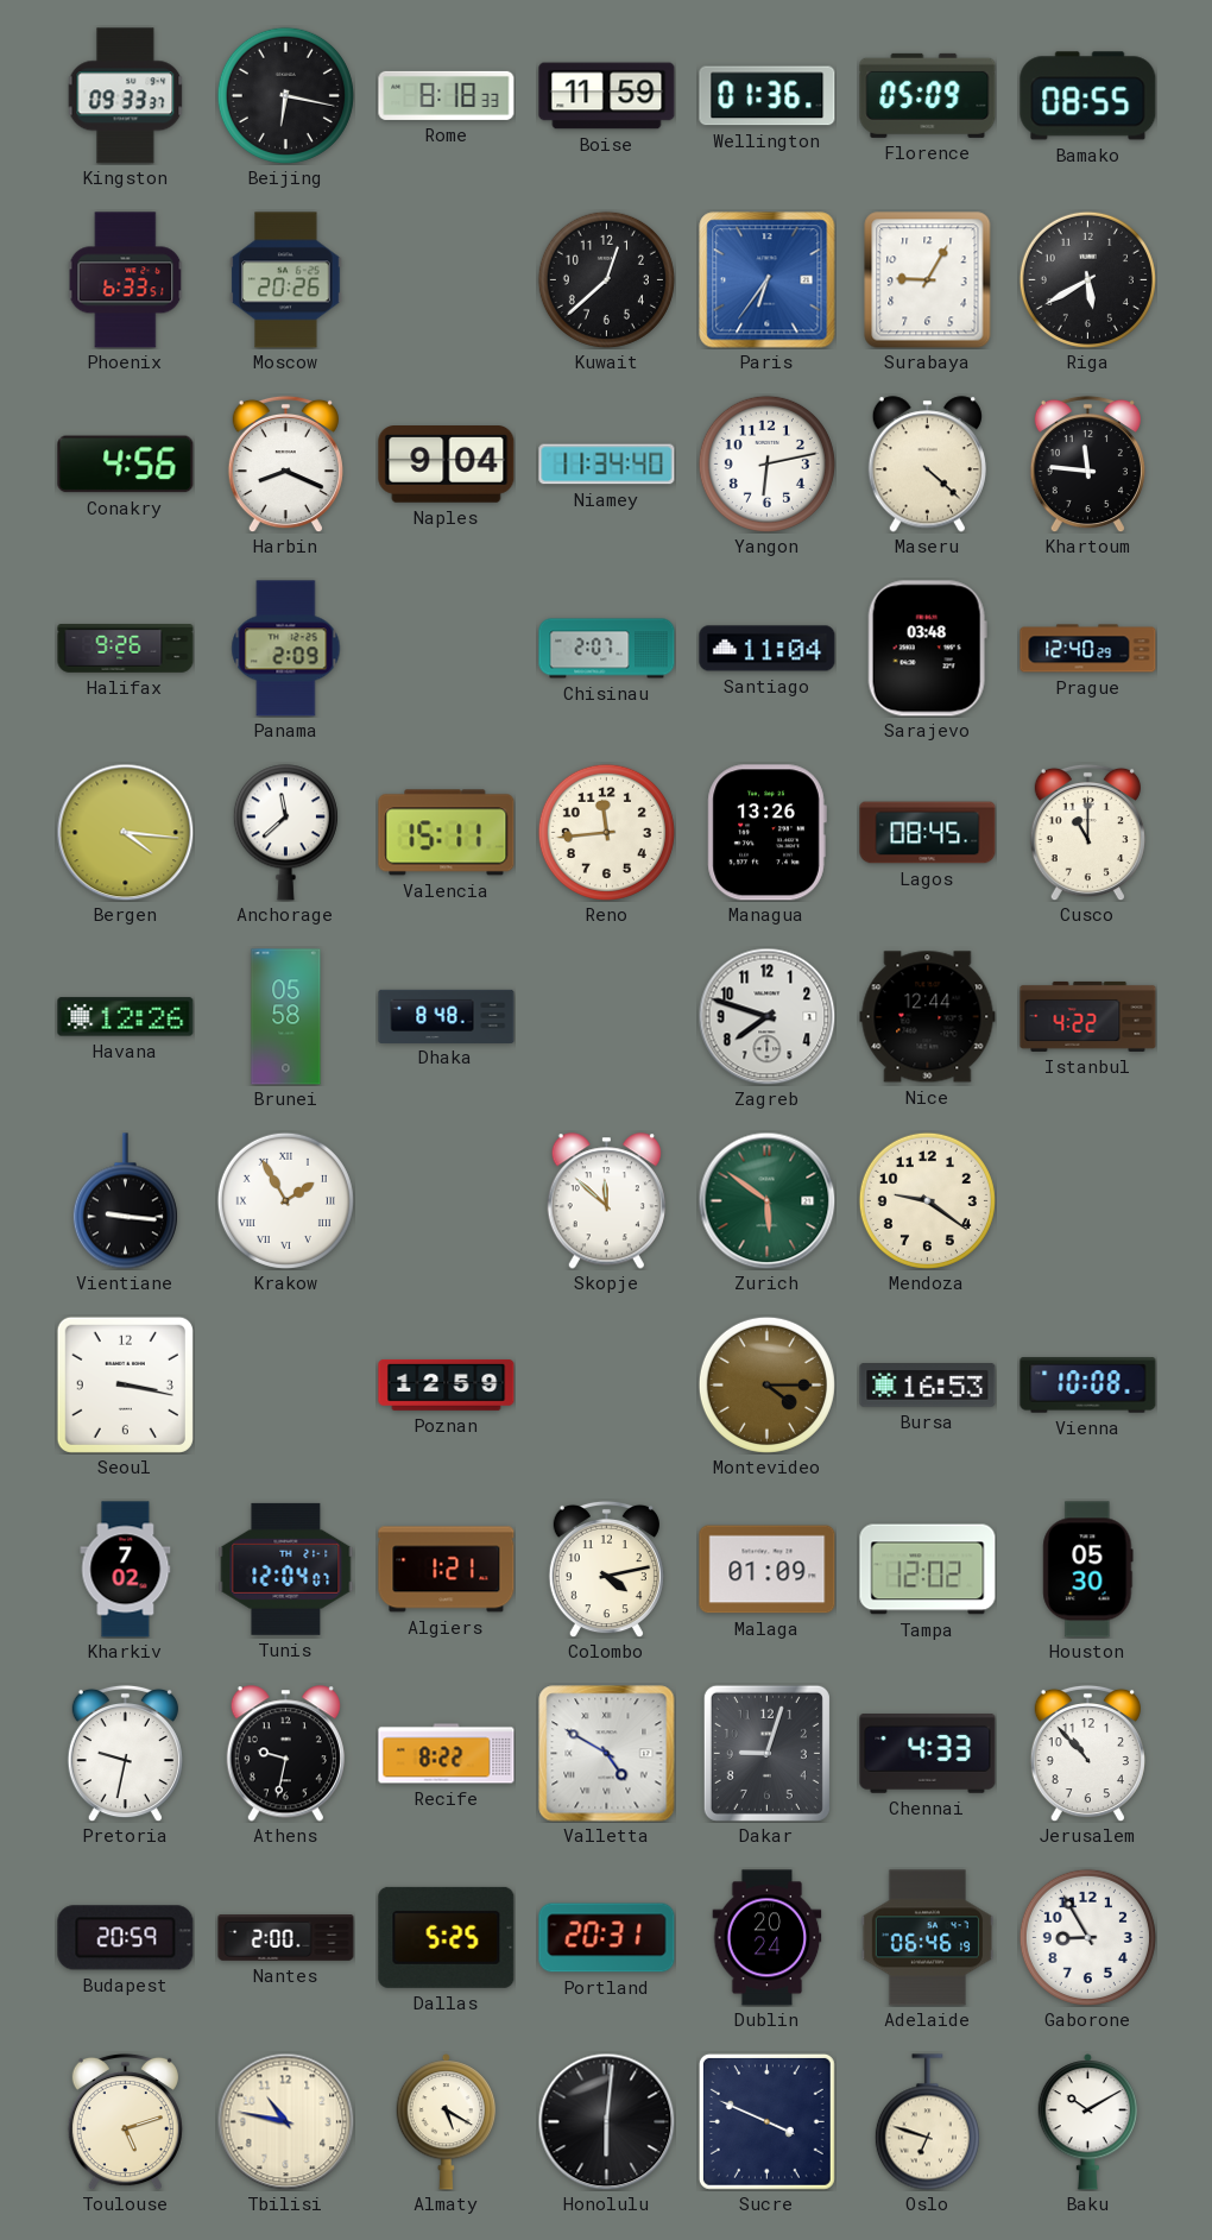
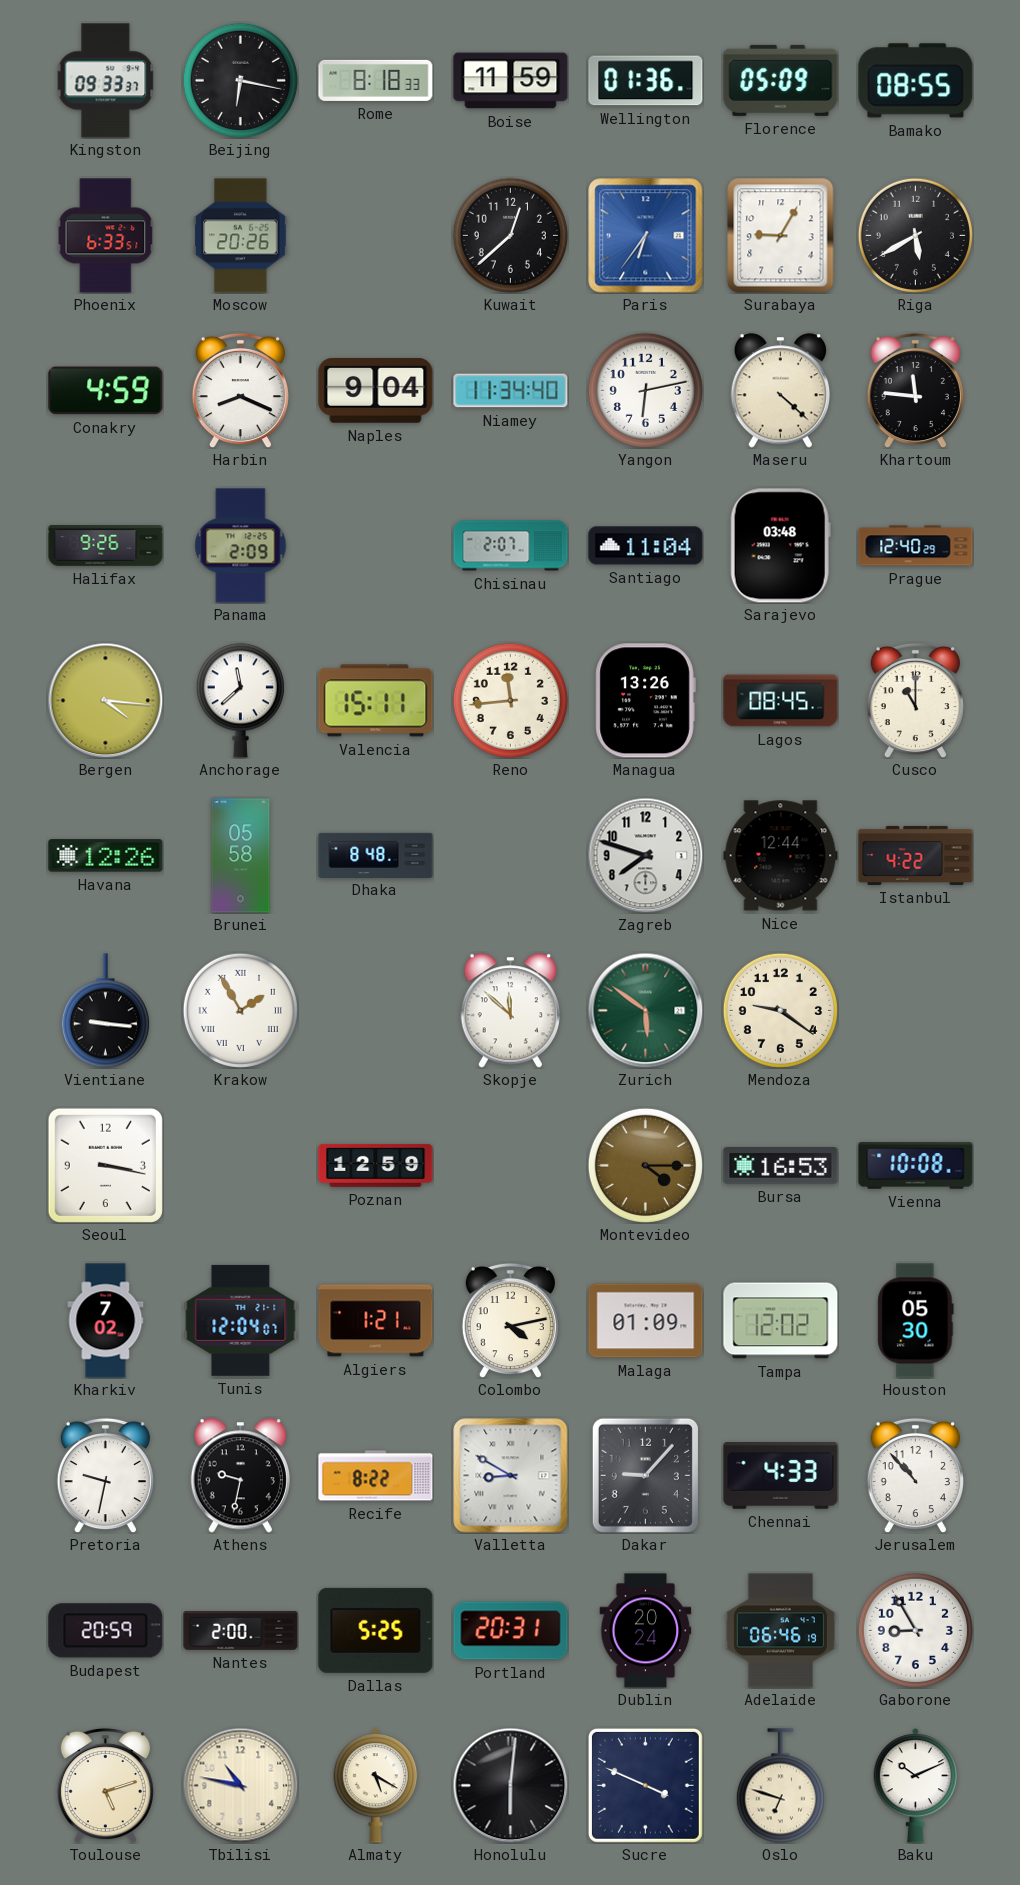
Conakry: 4:56 -> 4:59 (106, 391)
Valletta: 4:50 -> 8:50 (511, 1476)
Dakar: 9:03 -> 9:07 (645, 1475)
Baku: 10:10 -> 10:11 (916, 1786)
